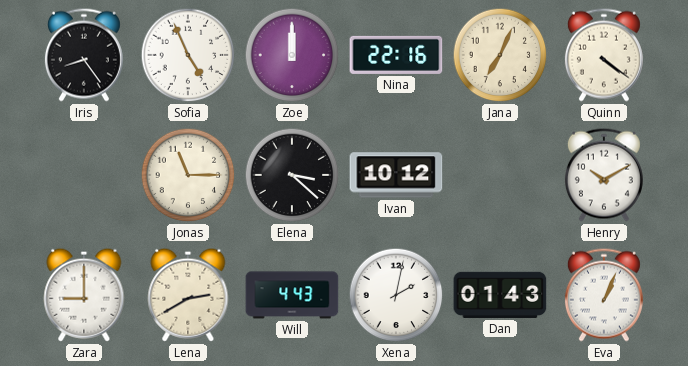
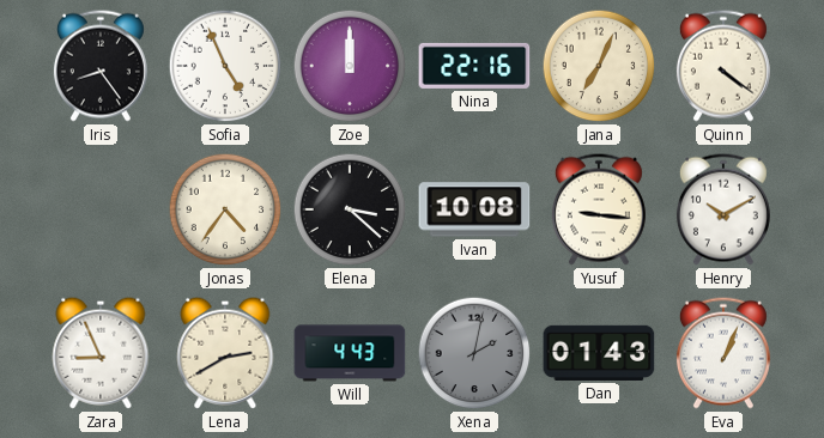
Jonas: 11:15 -> 4:36 (225, 209)
Ivan: 10:12 -> 10:08 (474, 209)
Yusuf: none -> 9:16 (599, 209)
Zara: 9:00 -> 8:56 (101, 353)
Xena dial: white -> grey (474, 353)
